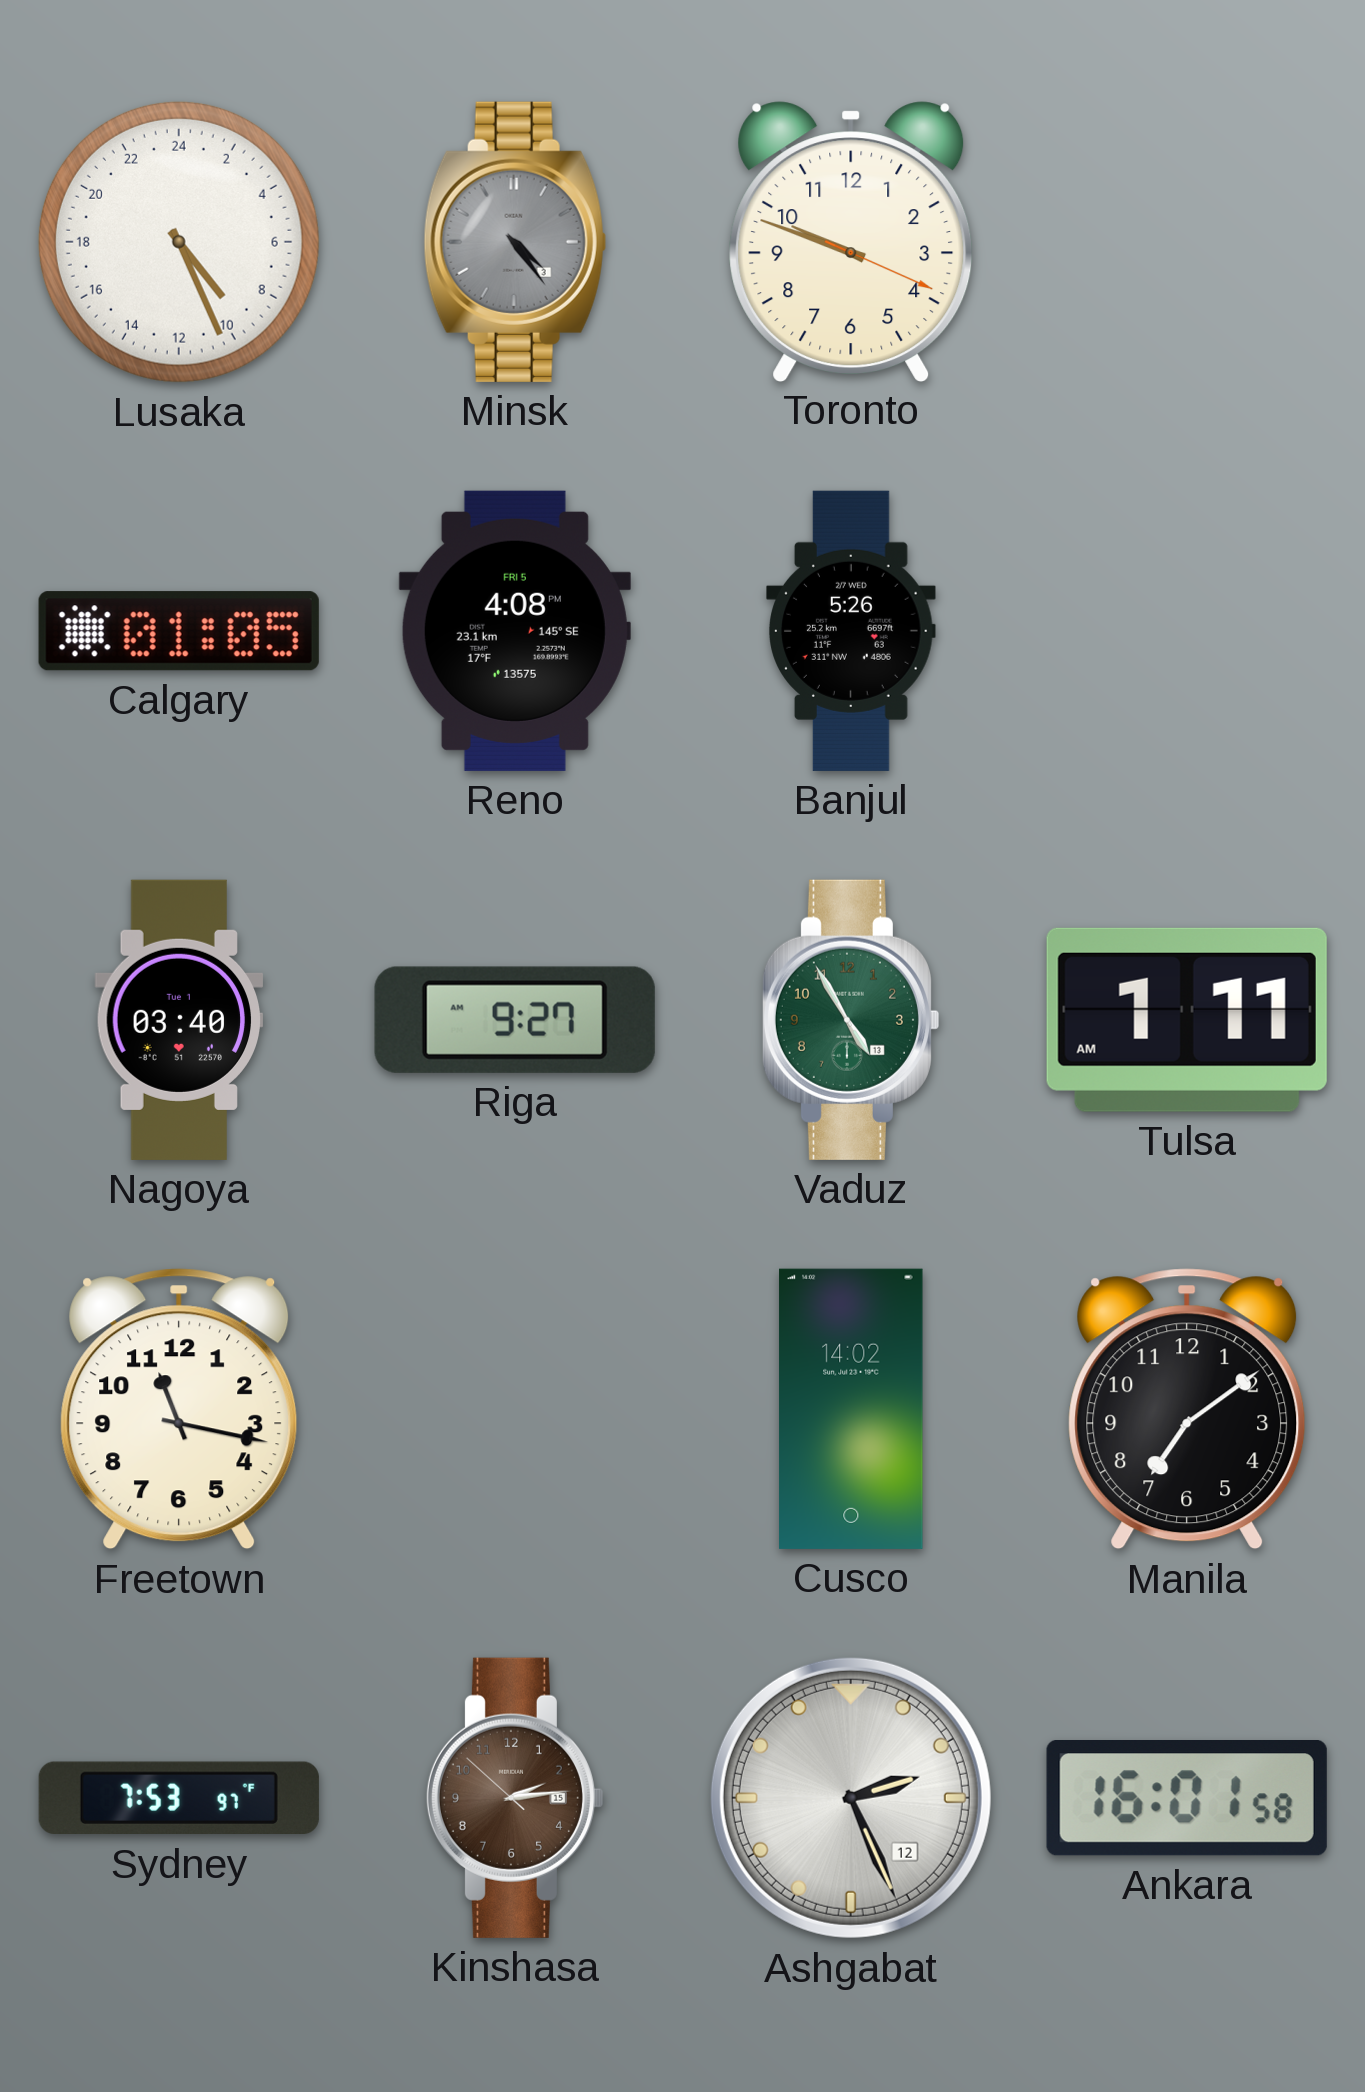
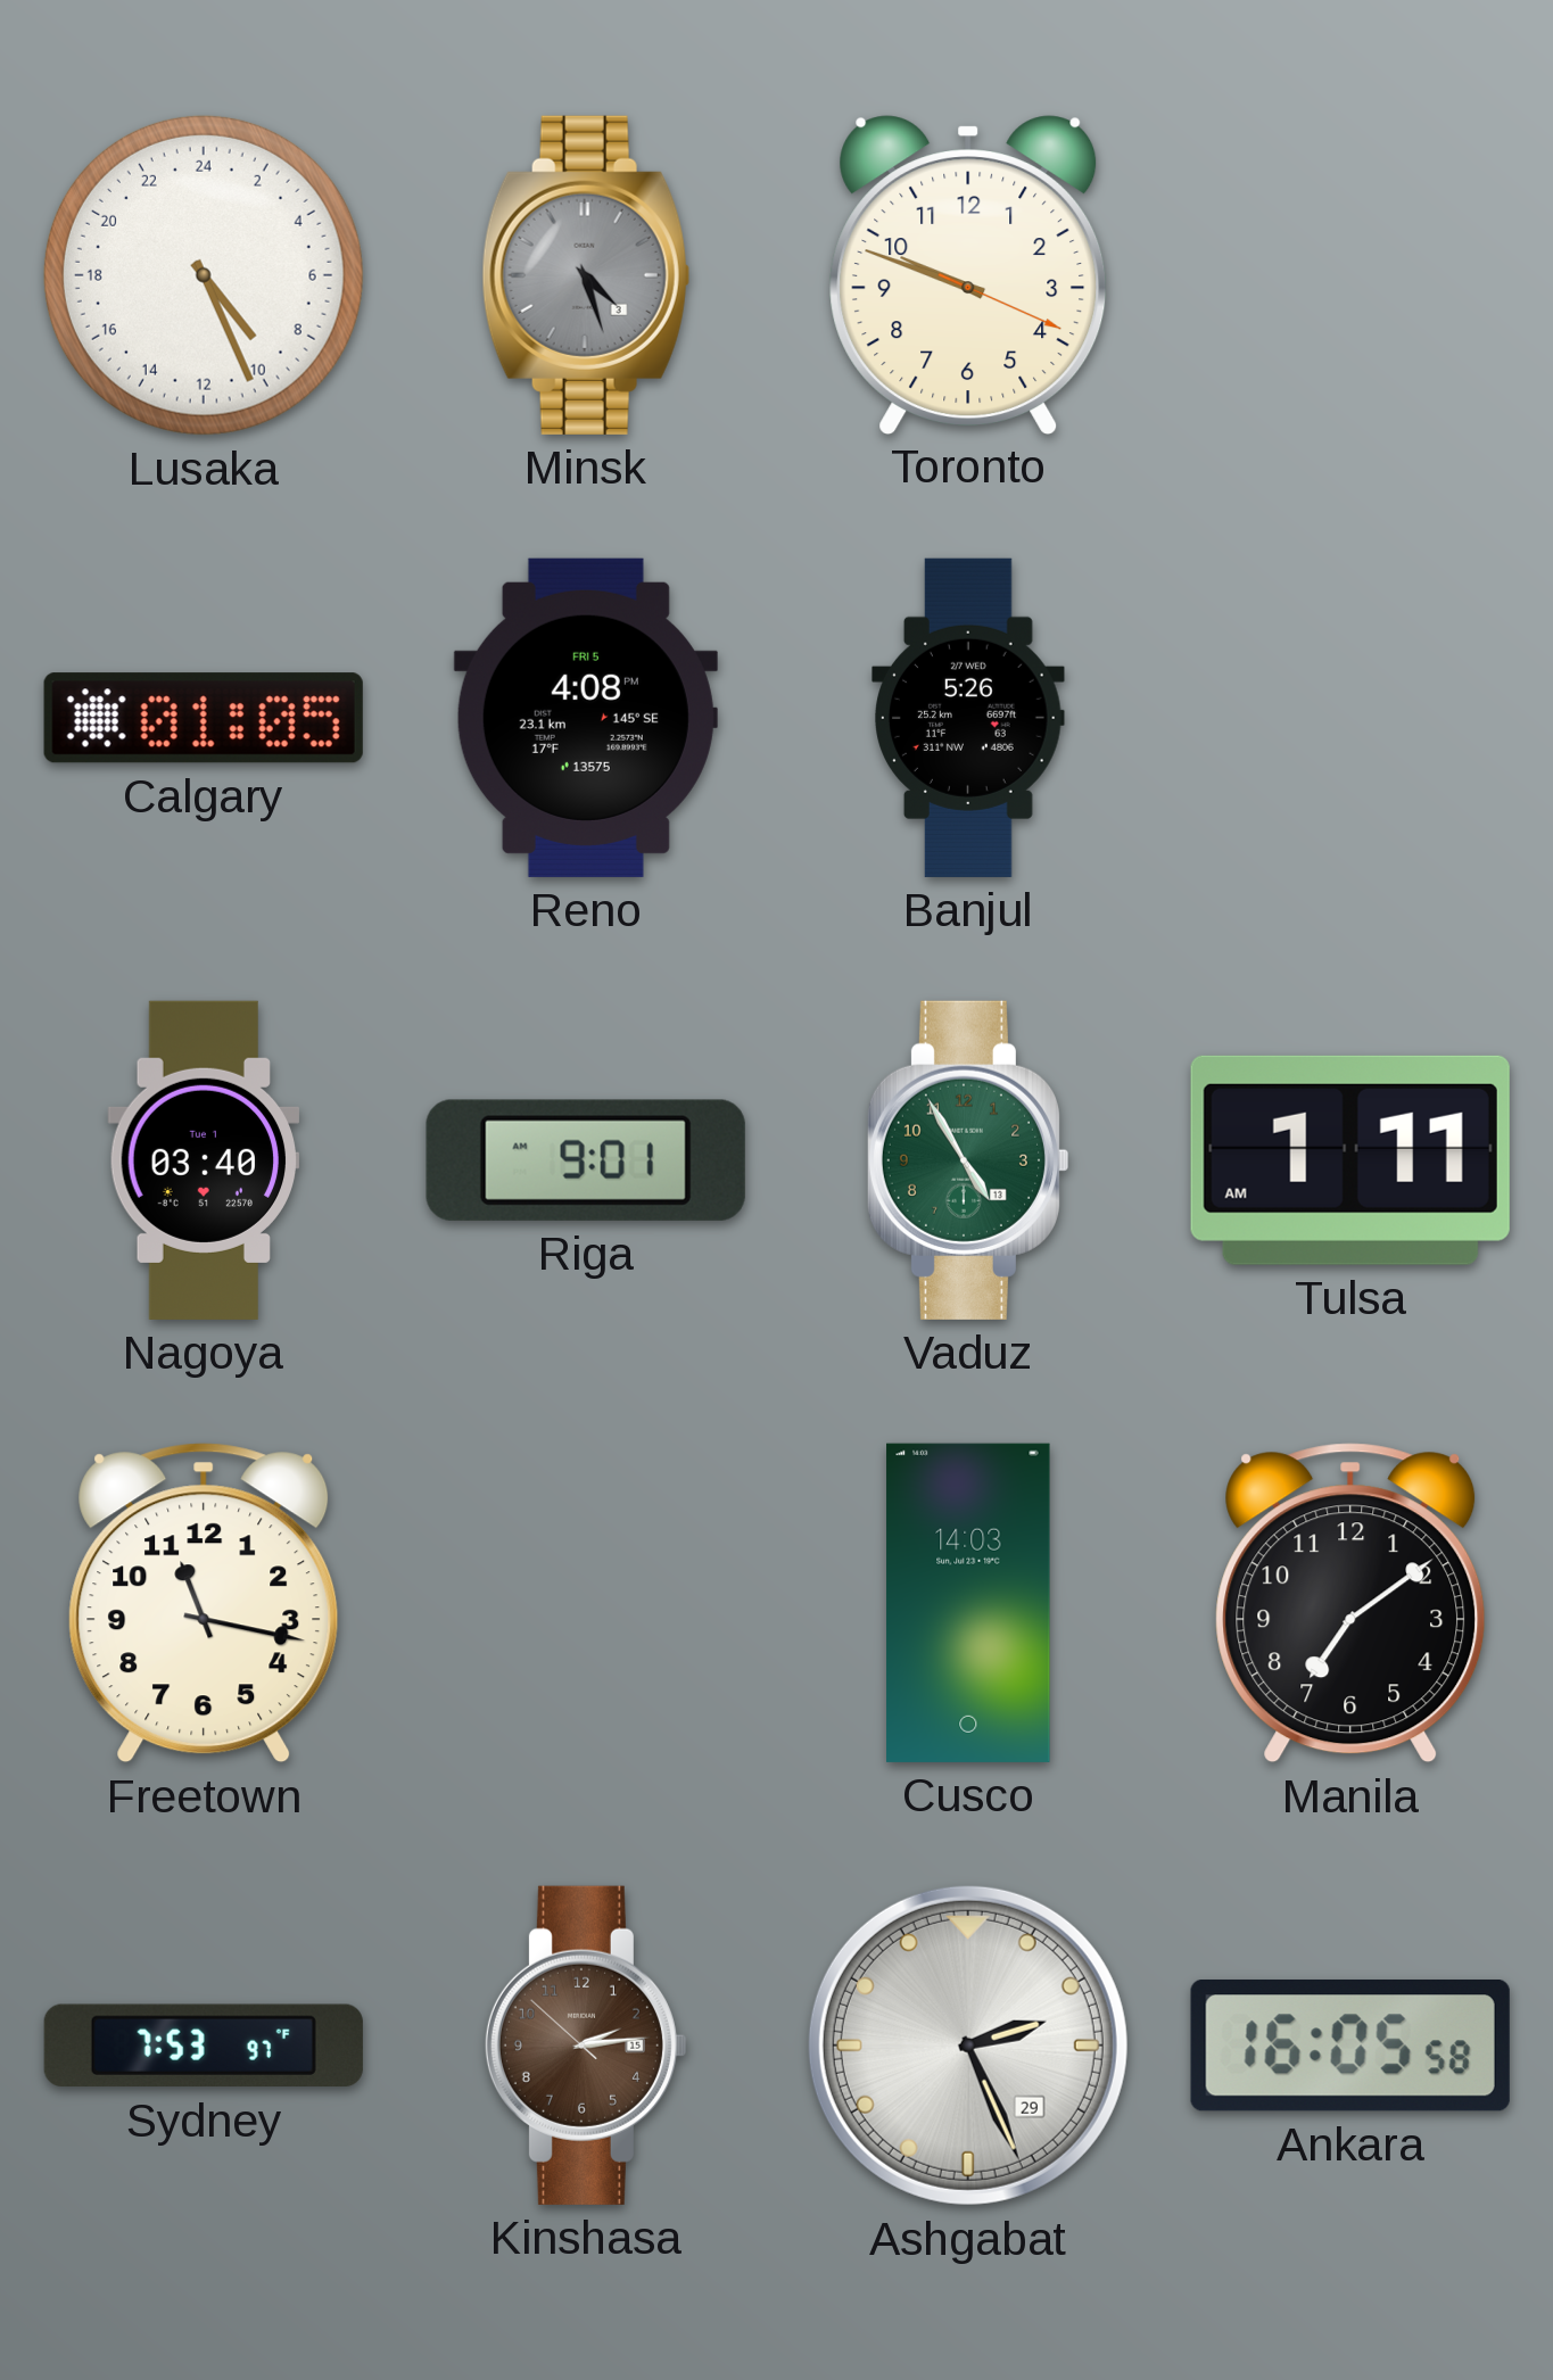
Minsk: 4:24 -> 4:27 (586, 275)
Riga: 9:27 -> 9:01 (586, 1160)
Cusco: 14:02 -> 14:03 (968, 1603)
Ashgabat date: 12 -> 29 (968, 2046)
Ankara: 16:01 -> 16:05 (1350, 2047)
